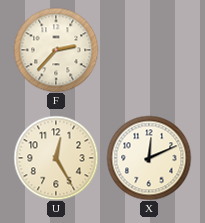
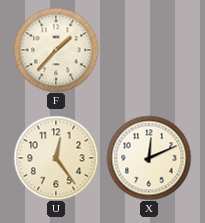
F: 2:37 -> 1:37 (56, 50)
U: 12:25 -> 12:24 (56, 158)
